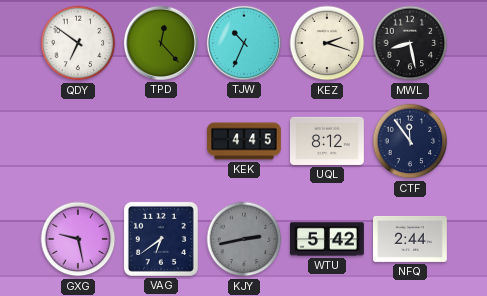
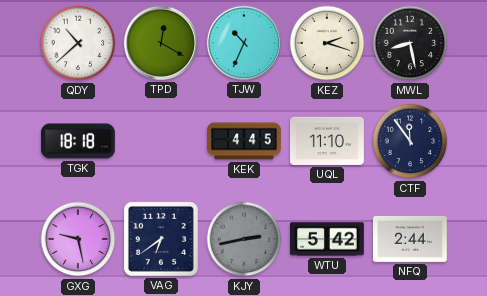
QDY: 6:51 -> 10:38 (78, 43)
TPD: 12:23 -> 12:20 (161, 43)
TGK: none -> 18:18 (78, 141)
UQL: 8:12 -> 11:10 (328, 141)
